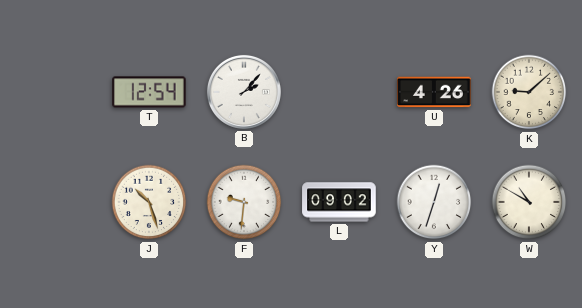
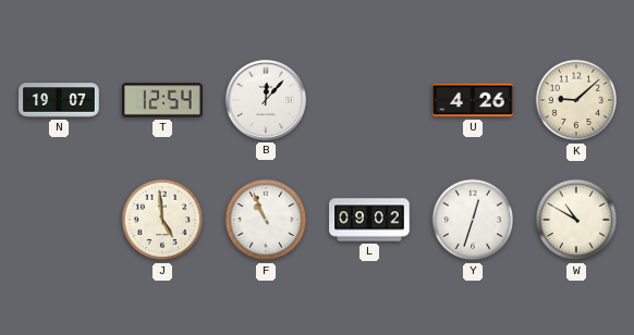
N: none -> 19:07 (59, 100)
B: 2:07 -> 12:07 (266, 100)
J: 10:27 -> 4:59 (162, 220)
F: 9:31 -> 10:56 (266, 220)
